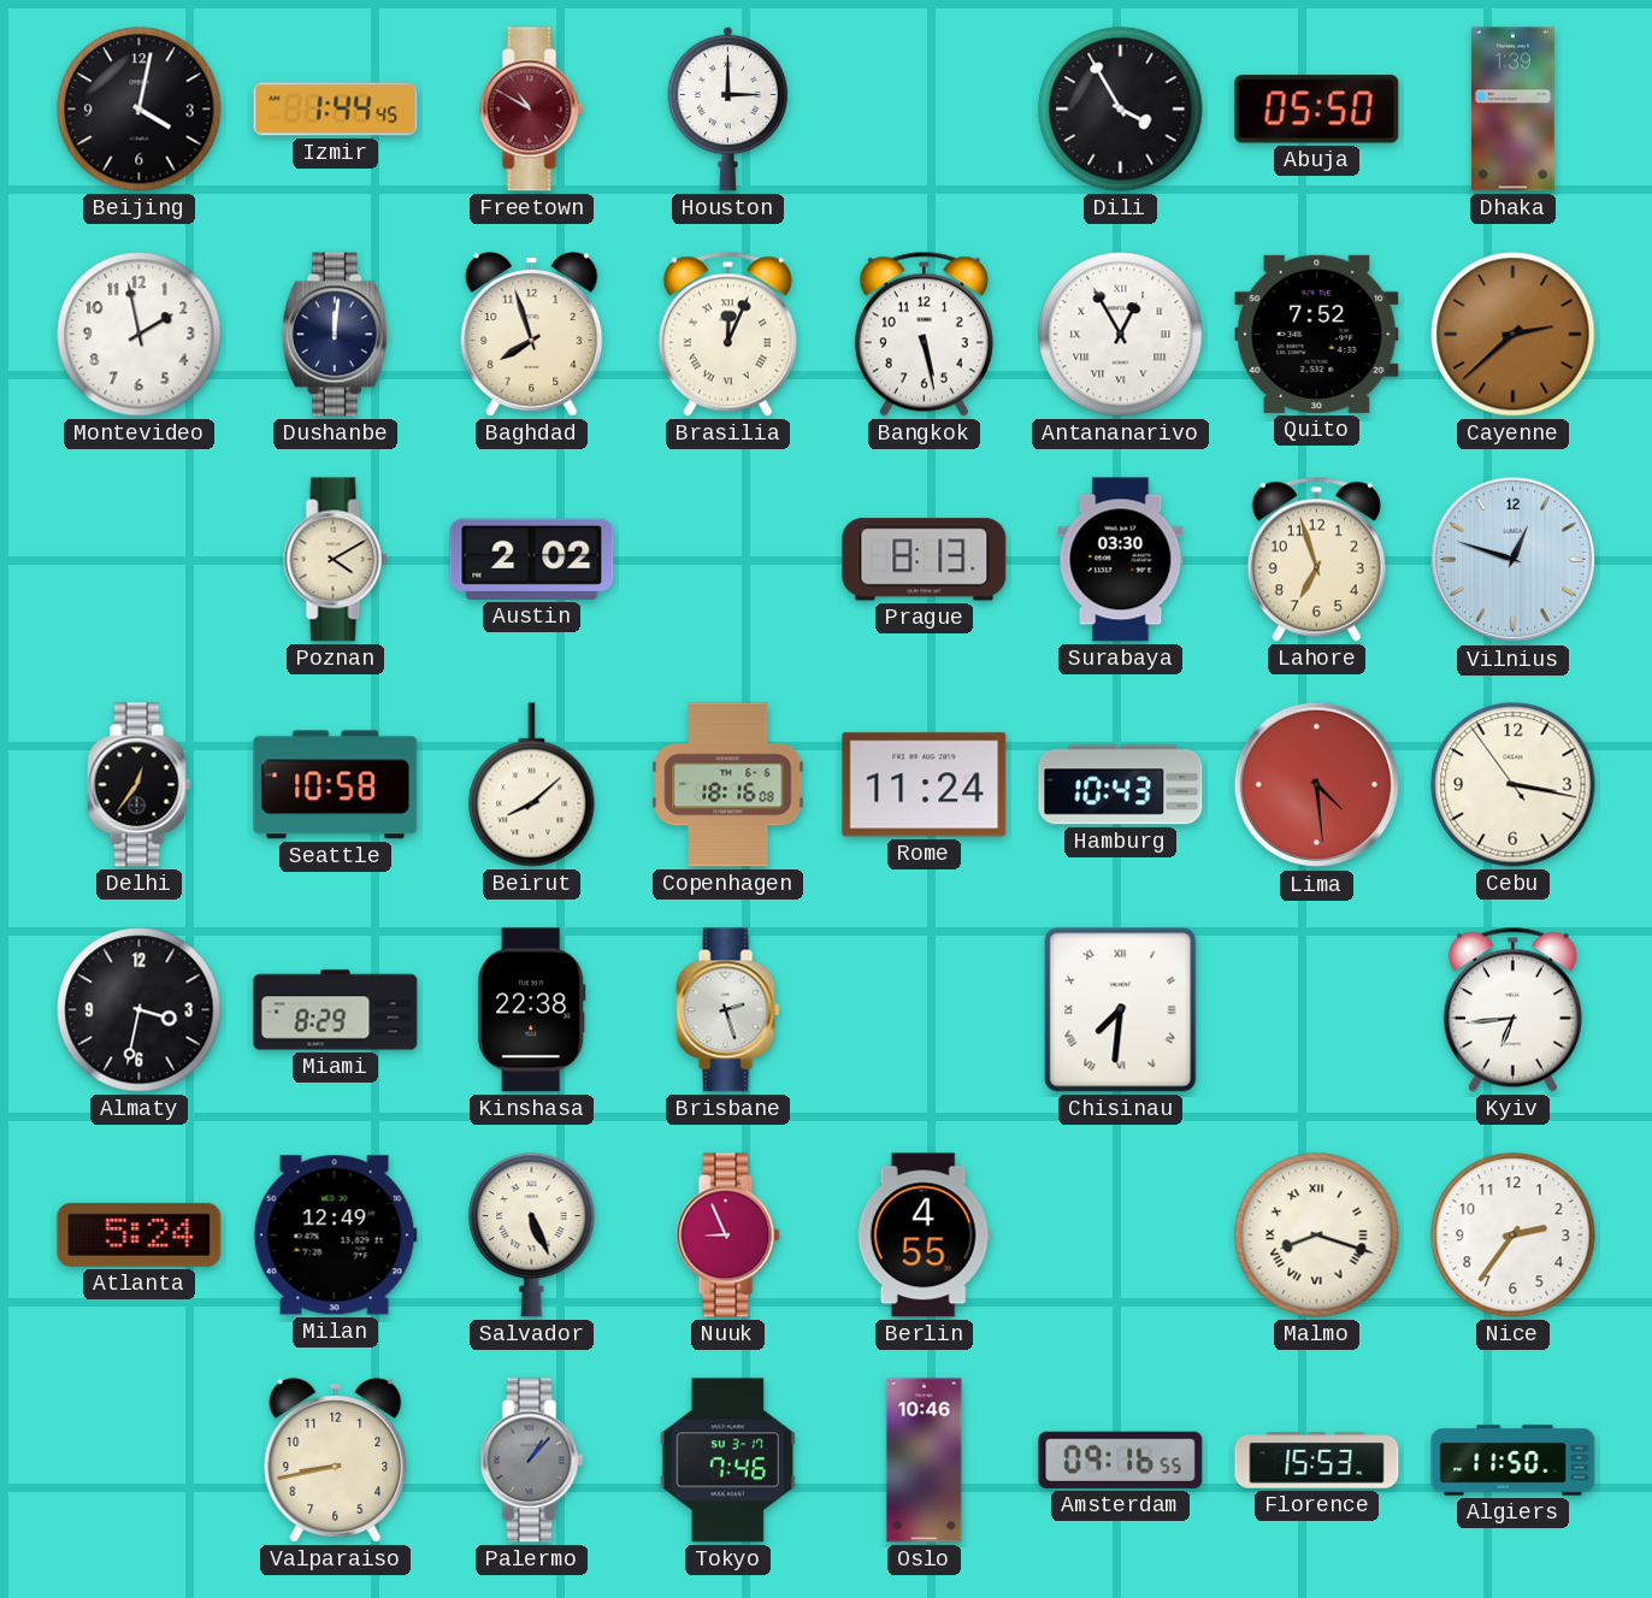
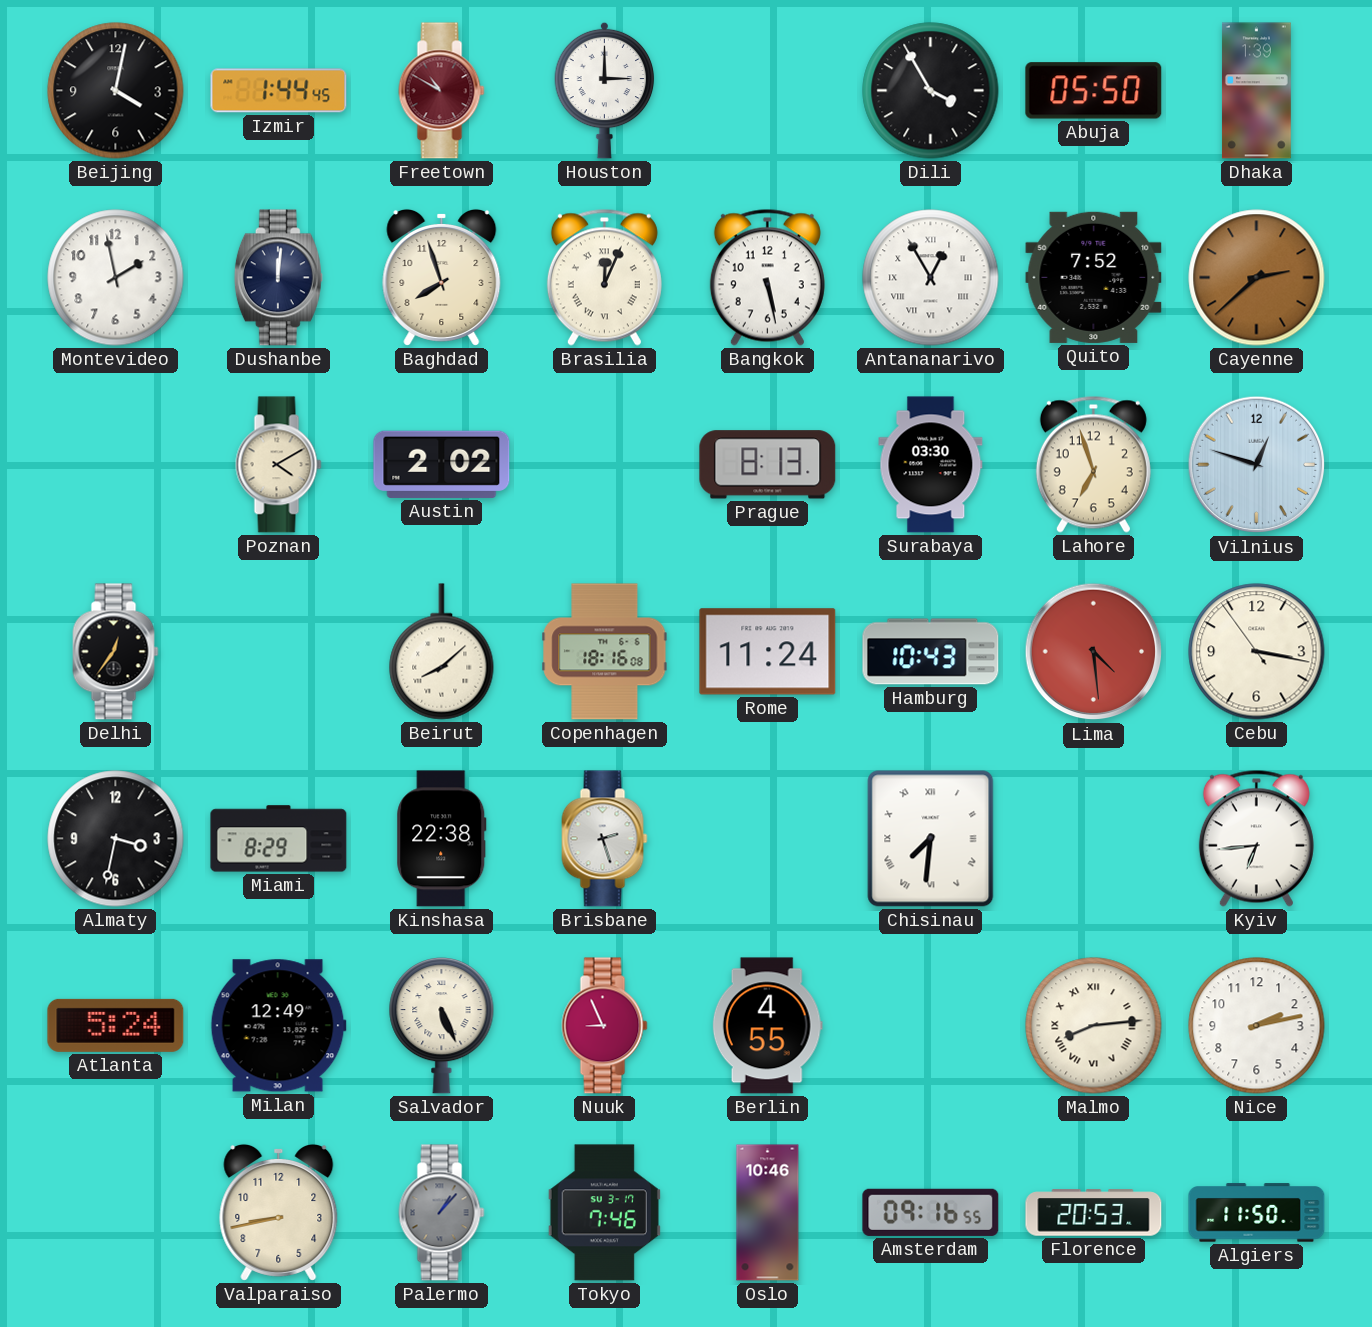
Seattle: 10:58 -> none (336, 785)
Malmo: 8:18 -> 8:14 (1094, 1026)
Nice: 2:36 -> 2:13 (1257, 1026)
Florence: 15:53 -> 20:53 (1094, 1213)
